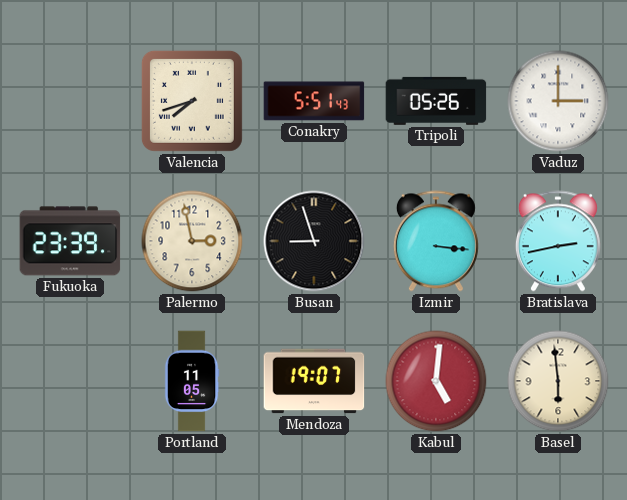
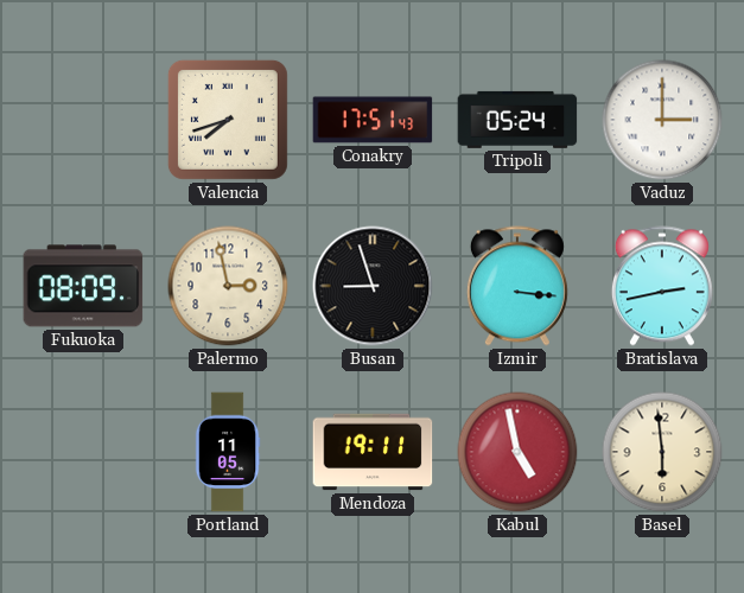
Conakry: 5:51 -> 17:51 (373, 120)
Tripoli: 05:26 -> 05:24 (517, 120)
Fukuoka: 23:39 -> 08:09 (83, 286)
Mendoza: 19:07 -> 19:11 (373, 452)
Kabul: 5:01 -> 4:58 (517, 452)
